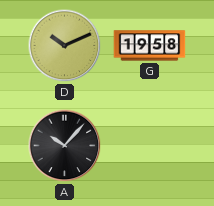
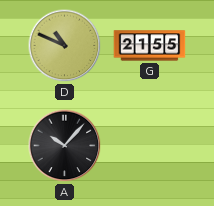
D: 10:11 -> 10:49 (65, 46)
G: 19:58 -> 21:55 (150, 46)
